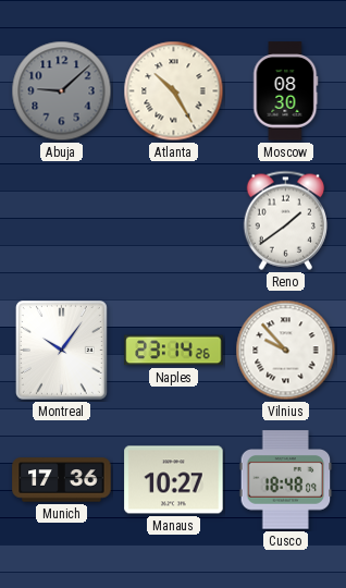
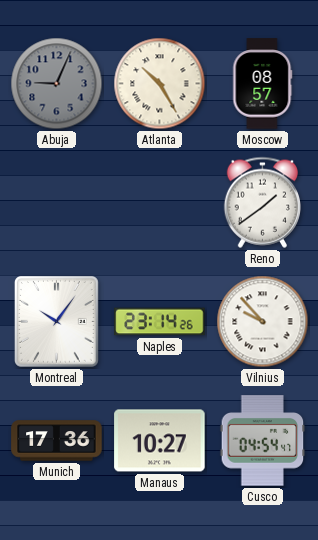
Abuja: 9:08 -> 9:04 (57, 84)
Moscow: 08:30 -> 08:57 (263, 84)
Cusco: 18:48 -> 04:54 (263, 441)
